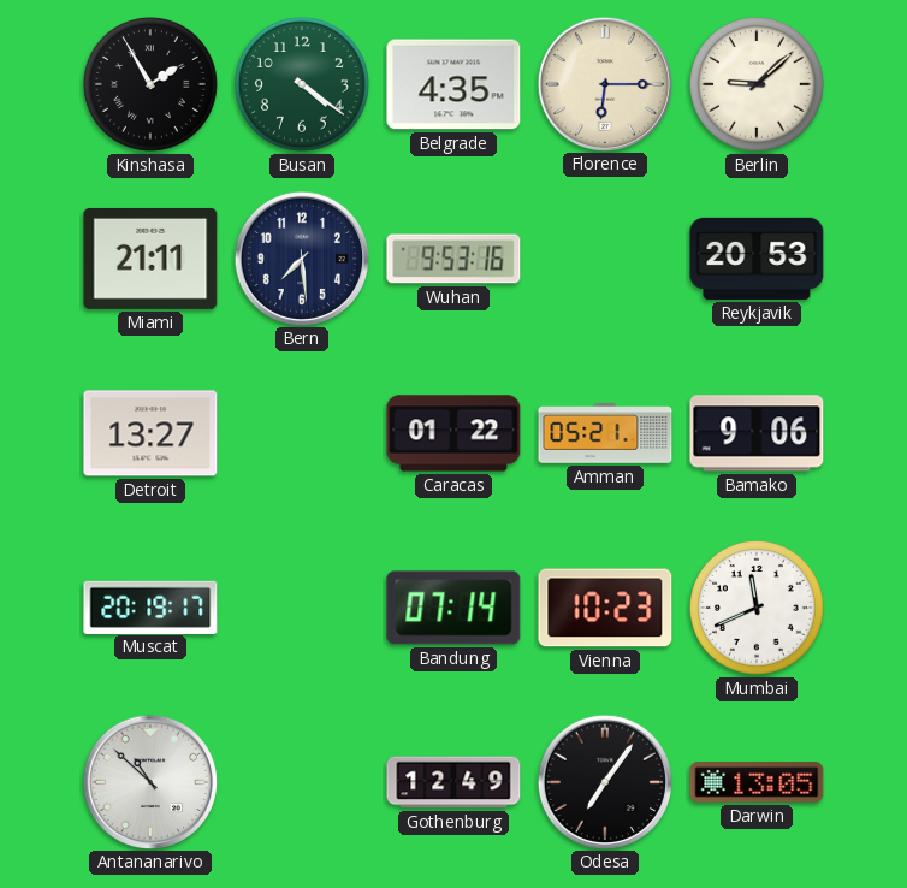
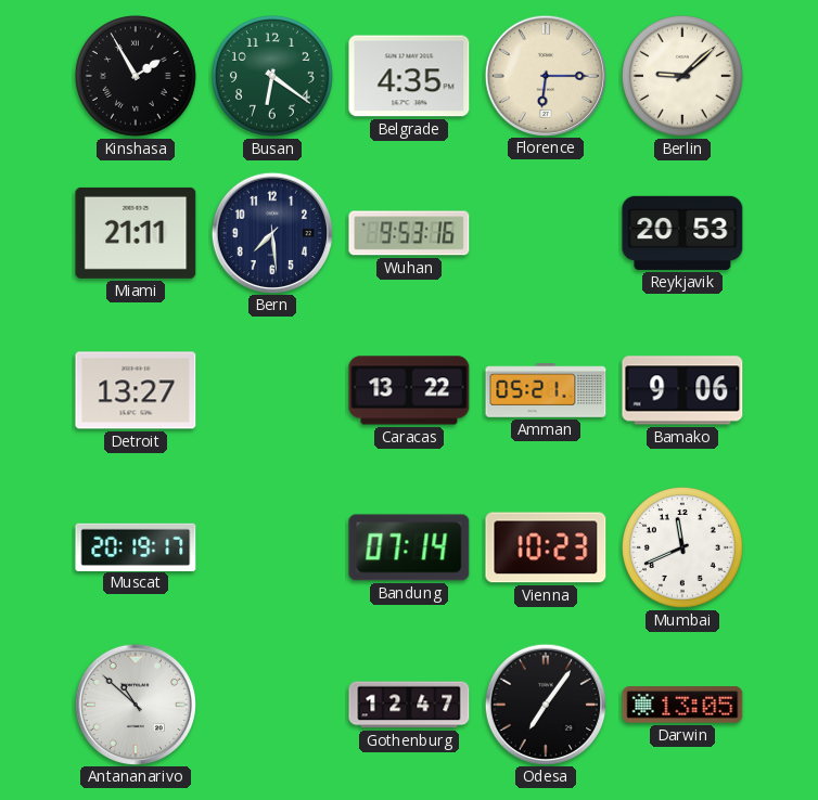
Busan: 4:21 -> 6:21 (273, 77)
Caracas: 01:22 -> 13:22 (409, 390)
Gothenburg: 12:49 -> 12:47 (409, 705)
